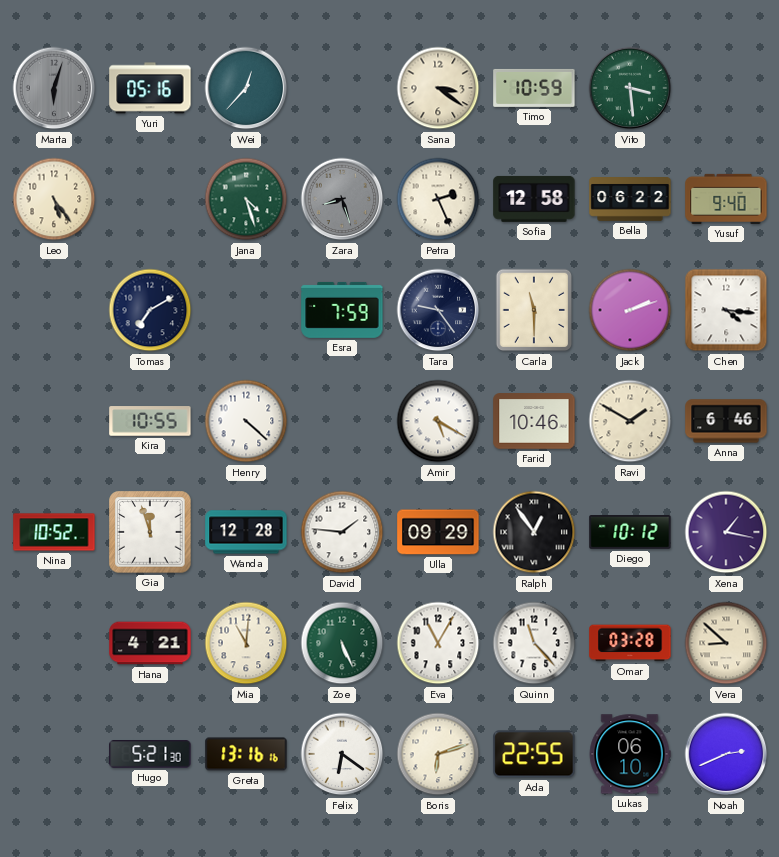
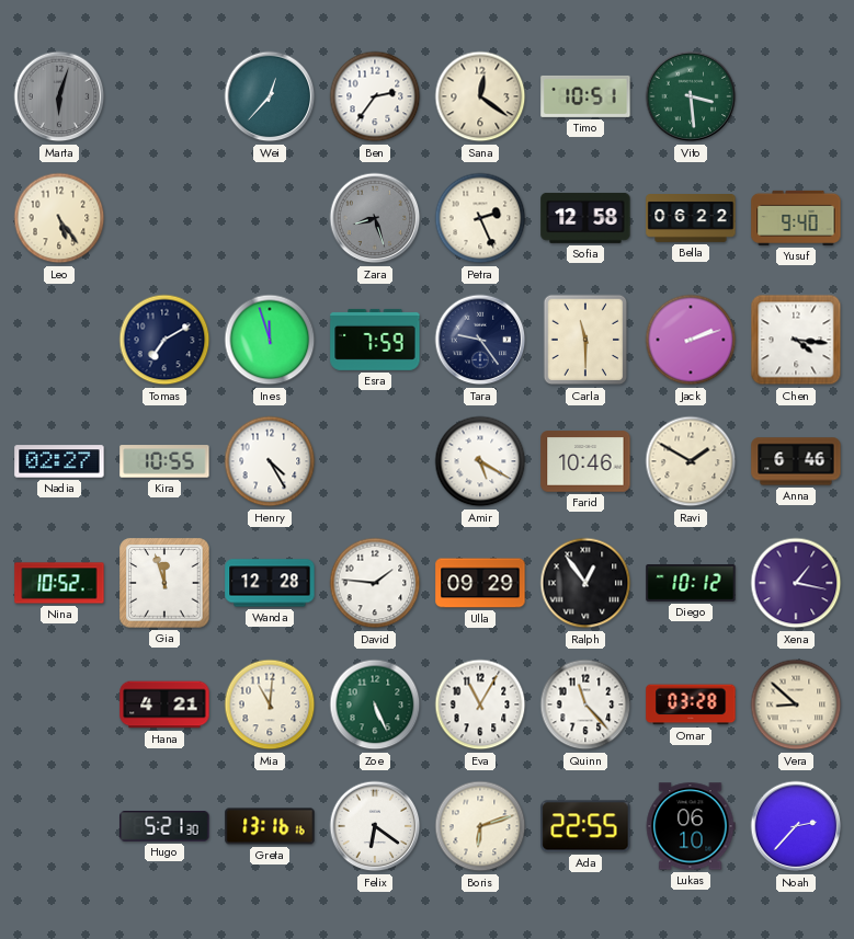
Yuri: 05:16 -> none (150, 88)
Ben: none -> 2:36 (375, 96)
Sana: 3:21 -> 12:21 (480, 96)
Timo: 10:59 -> 10:51 (585, 96)
Jana: 4:27 -> none (246, 199)
Ines: none -> 11:57 (270, 340)
Nadia: none -> 02:27 (59, 461)
Henry: 4:22 -> 4:25 (270, 461)
Noah: 2:41 -> 2:37 (796, 826)
